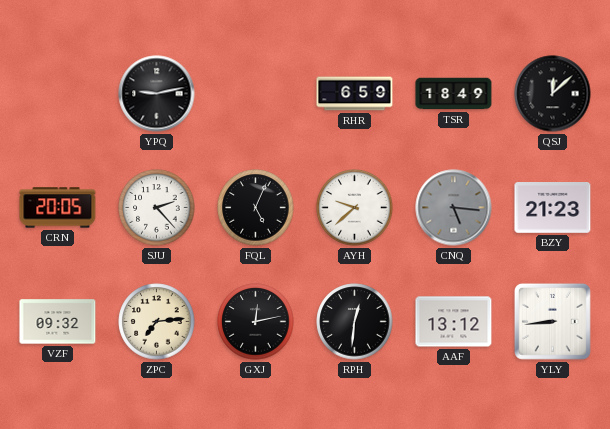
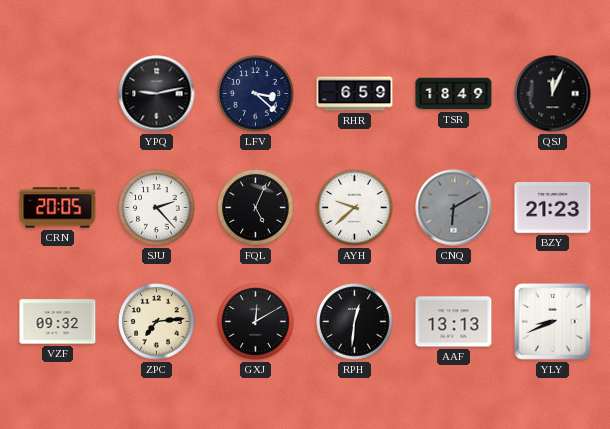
LFV: none -> 3:22 (256, 94)
QSJ: 12:08 -> 12:04 (553, 94)
CNQ: 5:16 -> 6:10 (454, 208)
GXJ: 12:13 -> 12:10 (256, 322)
AAF: 13:12 -> 13:13 (454, 322)
YLY: 8:44 -> 8:41 (552, 321)
